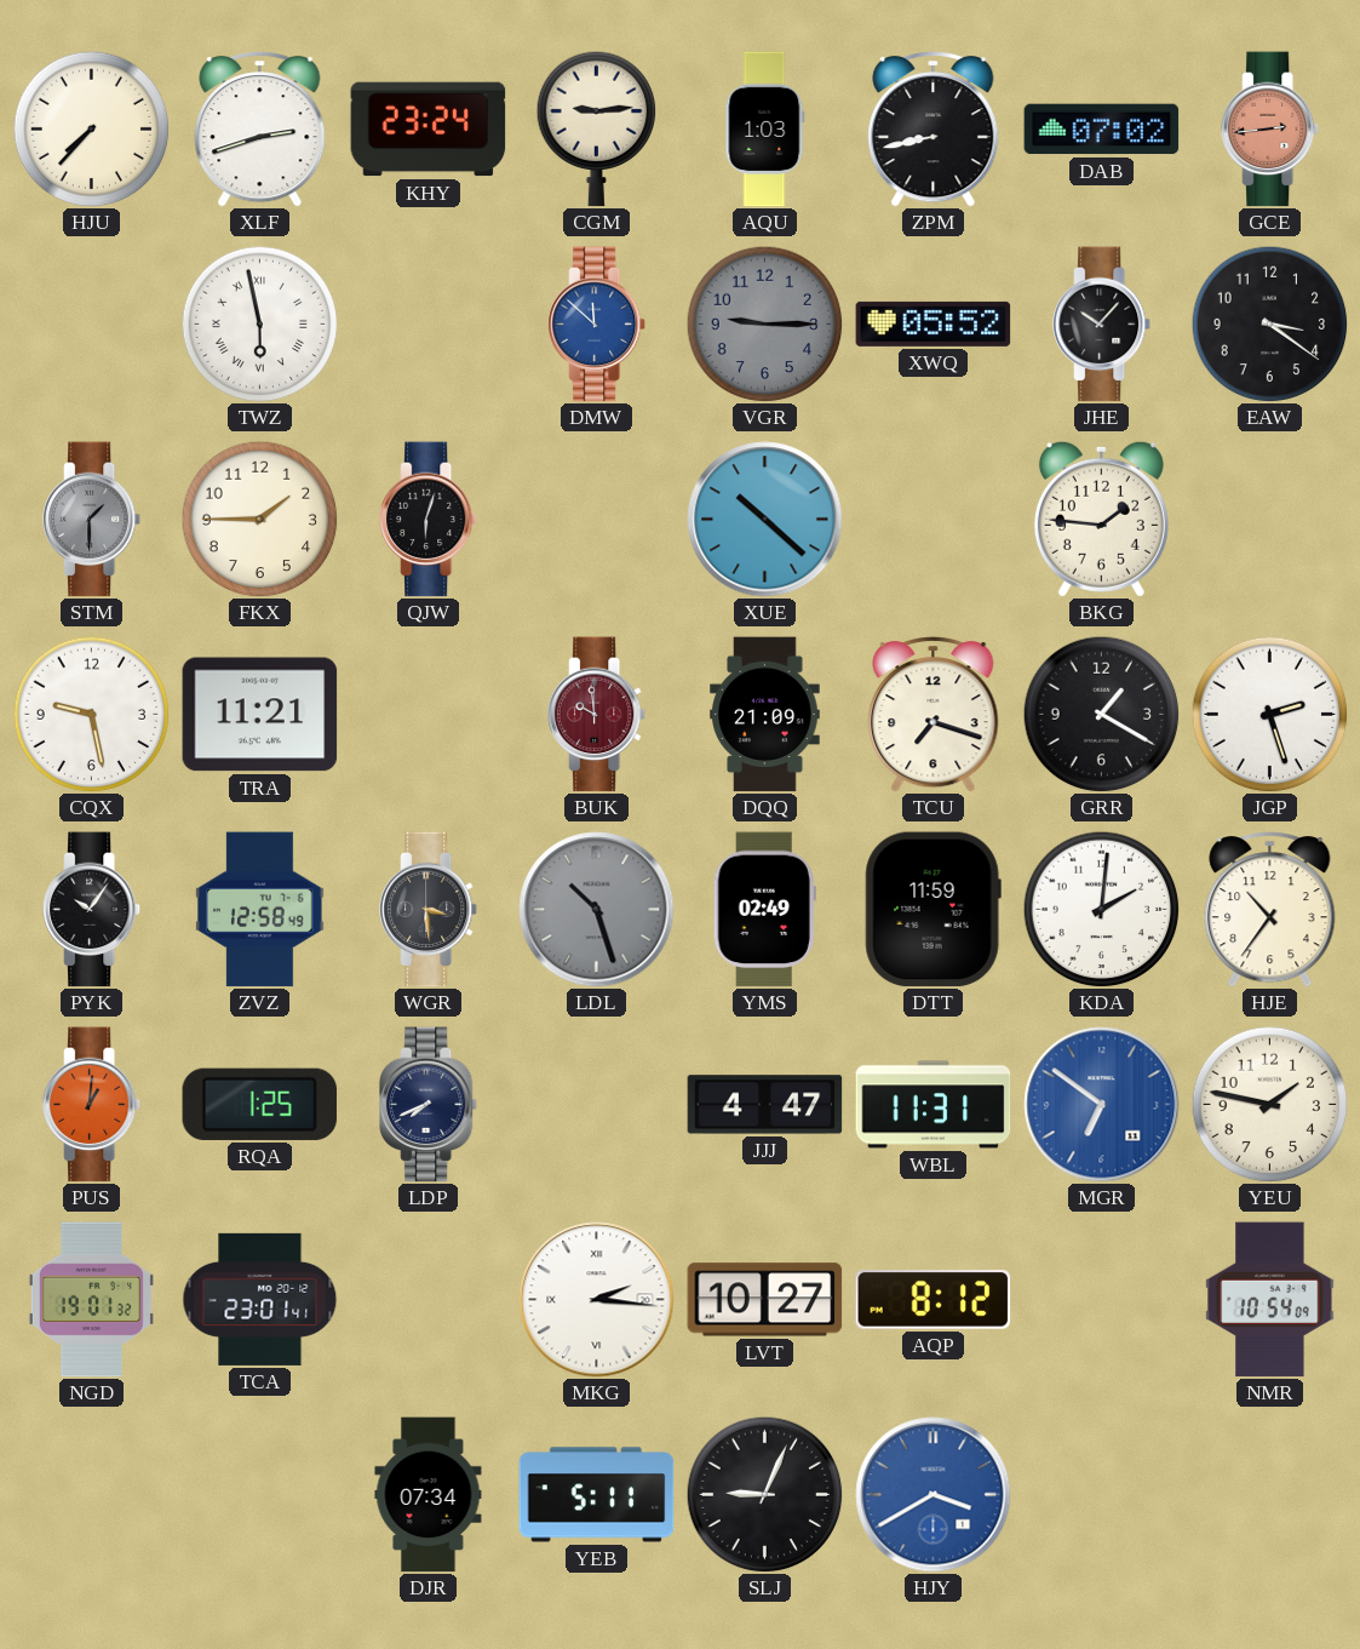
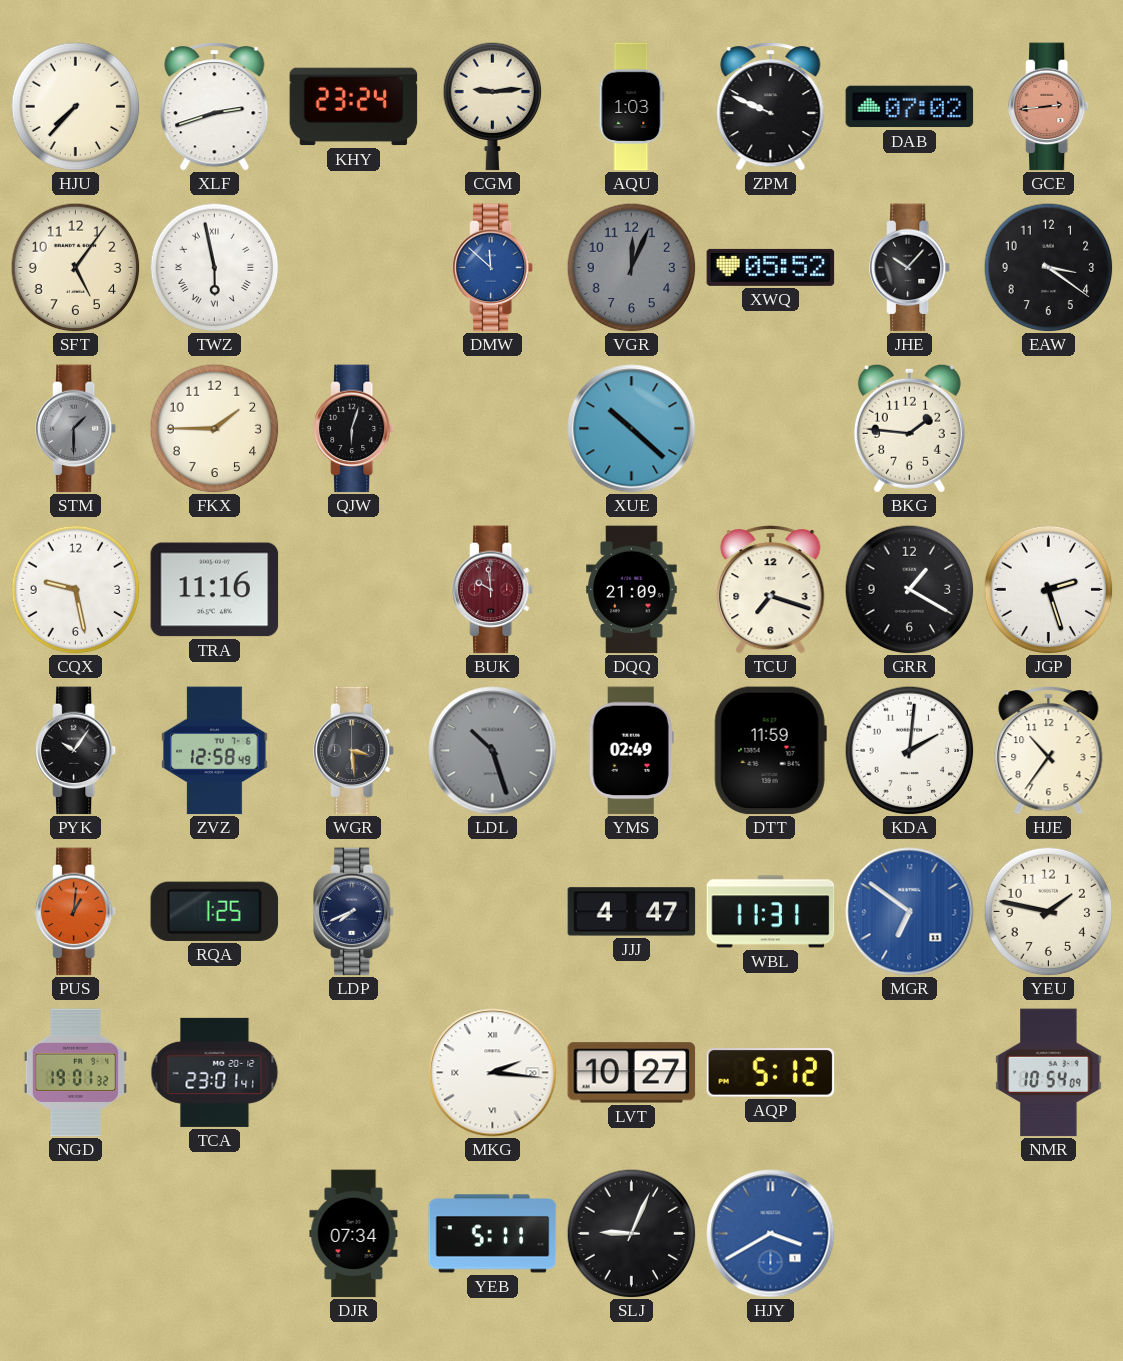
ZPM: 8:43 -> 9:49 (771, 107)
SFT: none -> 5:06 (75, 267)
VGR: 9:15 -> 12:04 (631, 267)
TRA: 11:21 -> 11:16 (215, 590)
AQP: 8:12 -> 5:12 (771, 1073)
